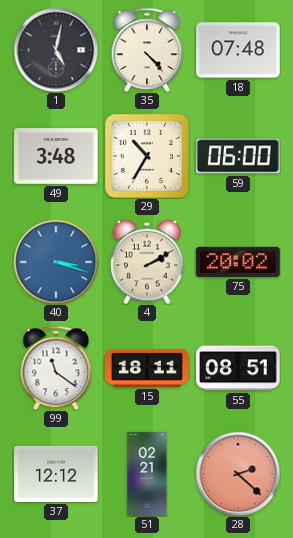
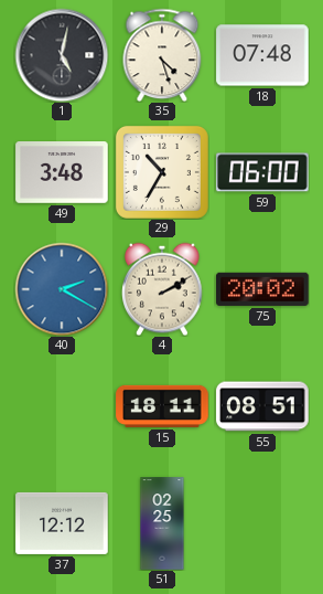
35: 4:23 -> 4:27 (162, 55)
40: 3:18 -> 2:20 (62, 289)
99: 11:21 -> none (56, 368)
51: 02:21 -> 02:25 (162, 523)
28: 2:22 -> none (238, 474)
